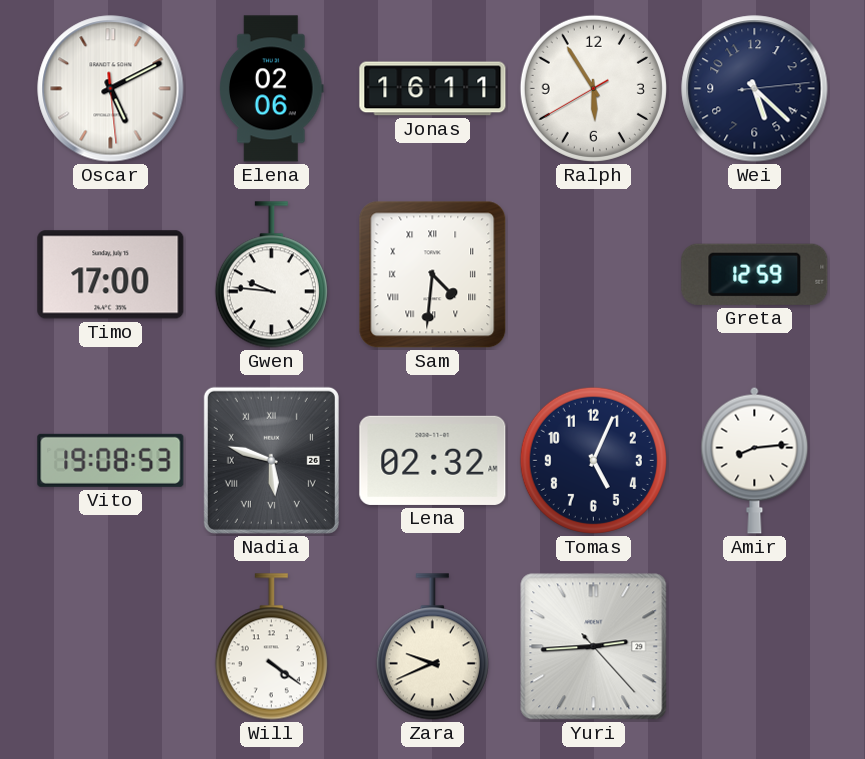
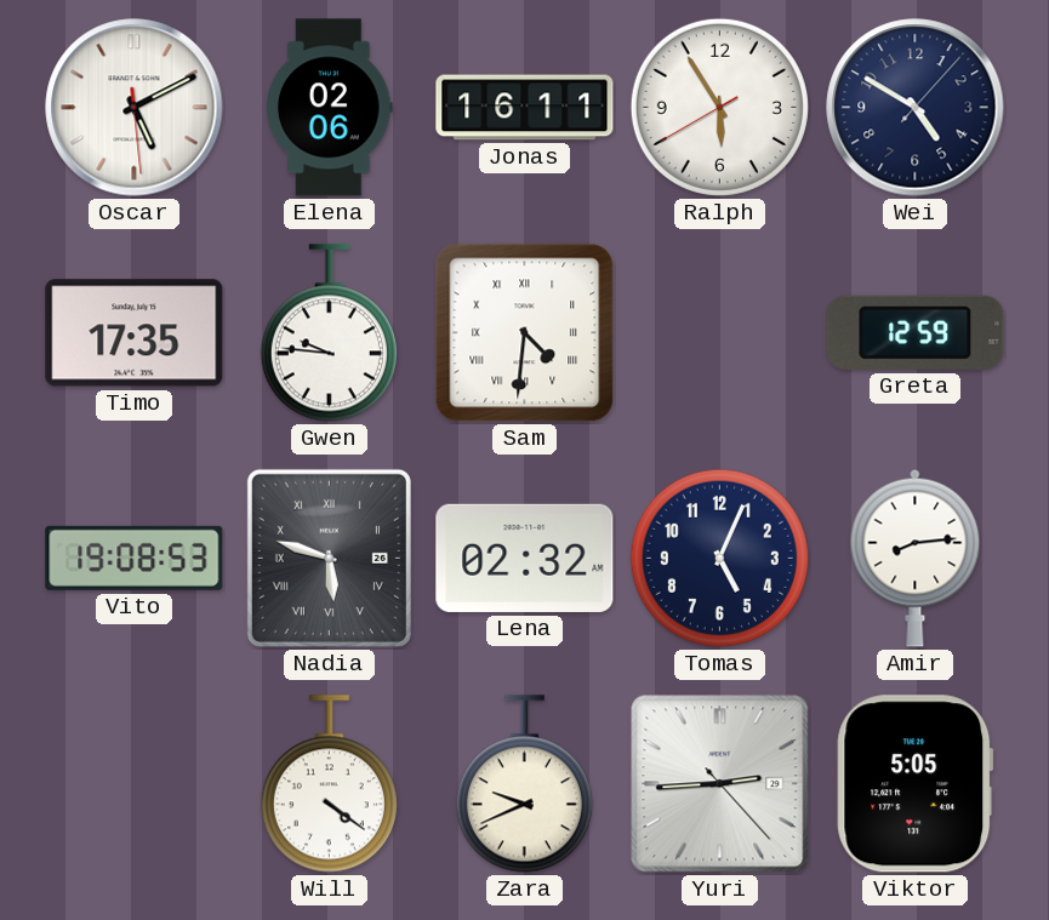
Wei: 5:22 -> 4:50 (916, 108)
Timo: 17:00 -> 17:35 (135, 333)
Viktor: none -> 5:05 (916, 784)
